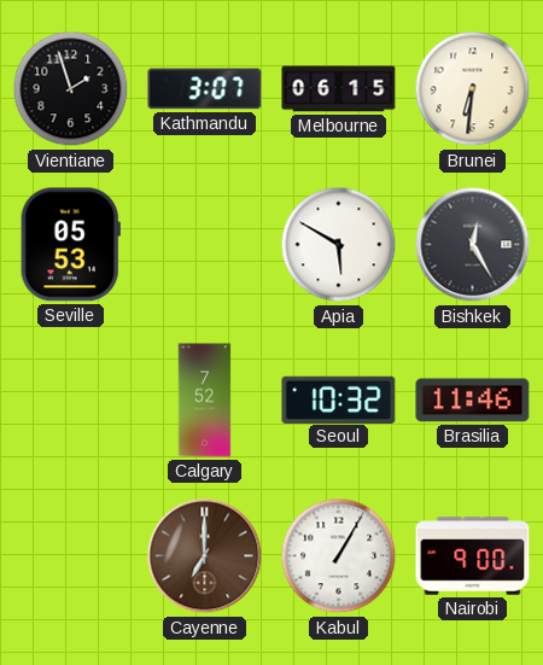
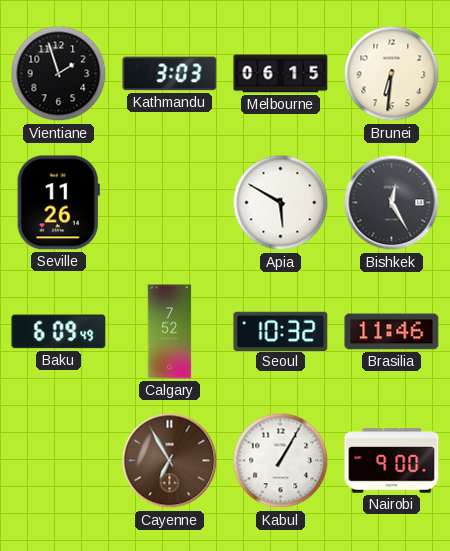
Kathmandu: 3:07 -> 3:03 (170, 74)
Seville: 05:53 -> 11:26 (58, 203)
Baku: none -> 6:09 (59, 332)
Cayenne: 7:00 -> 6:55 (170, 461)
